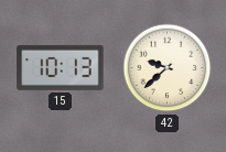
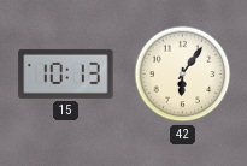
42: 9:38 -> 6:06 (183, 75)
